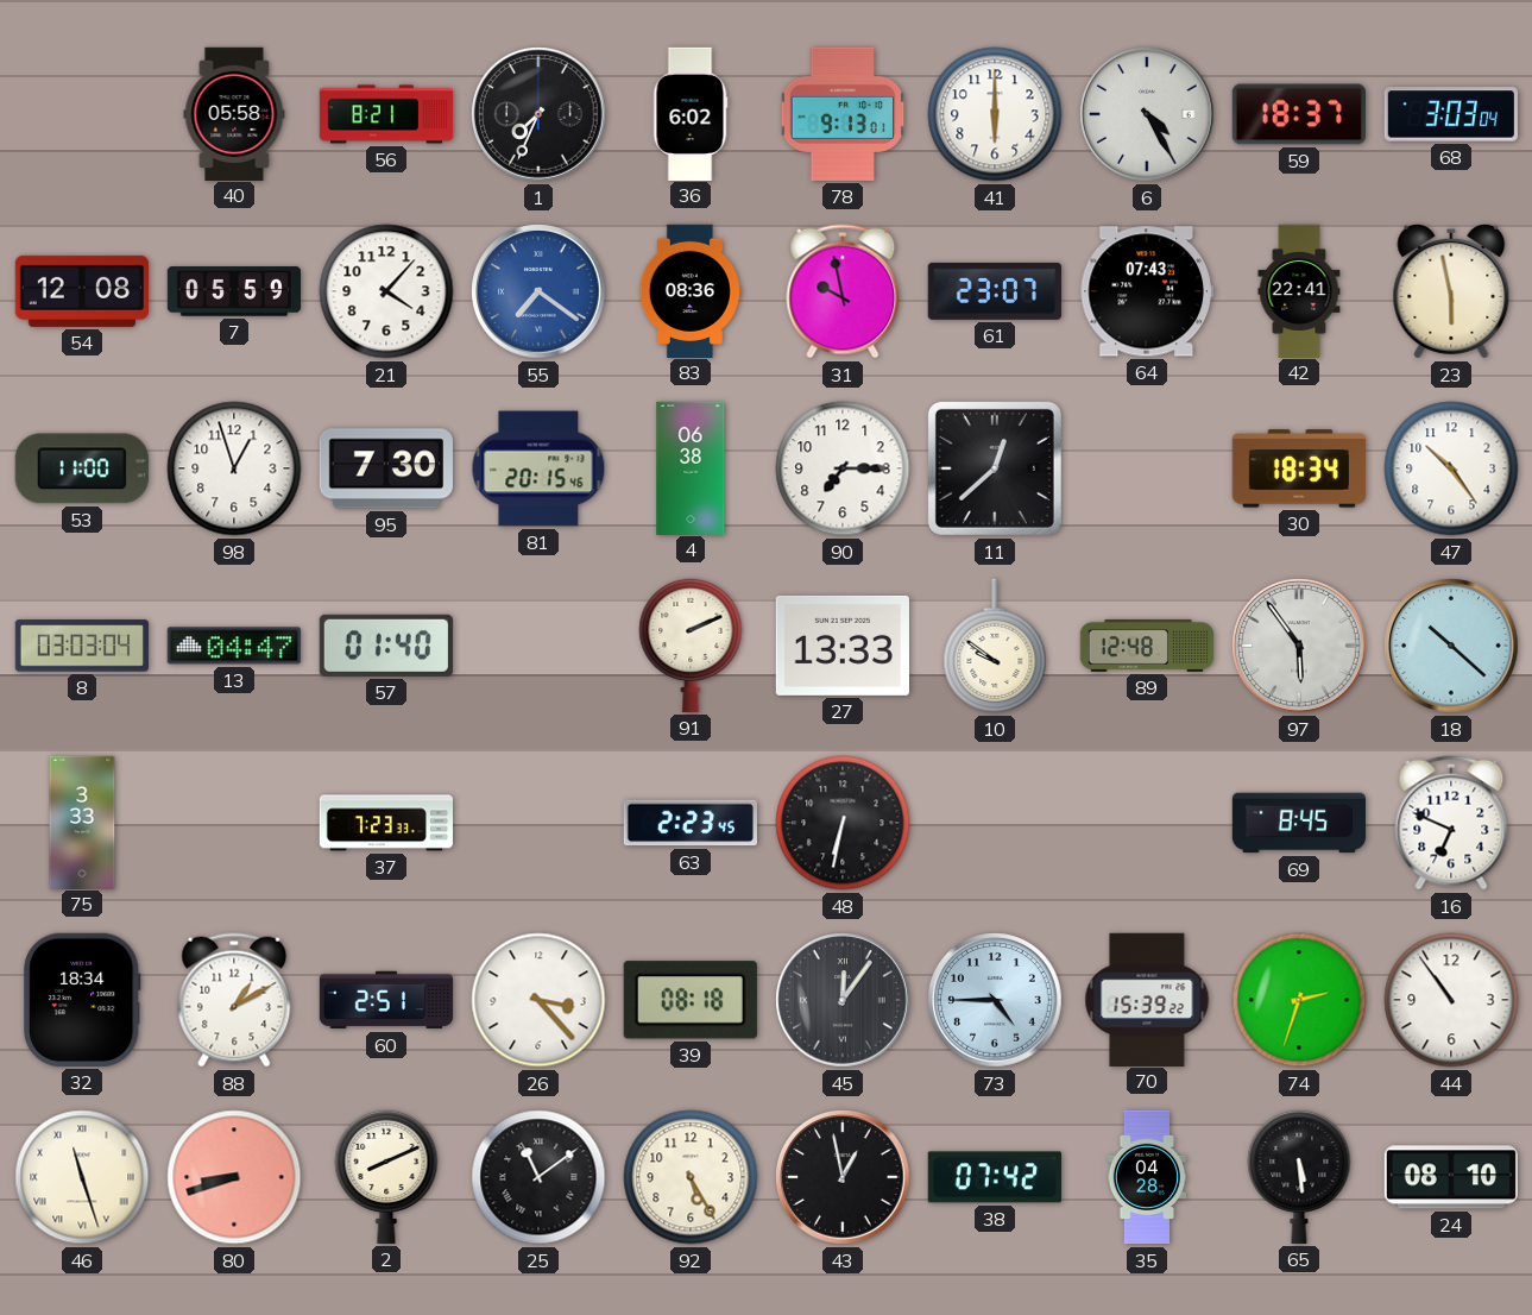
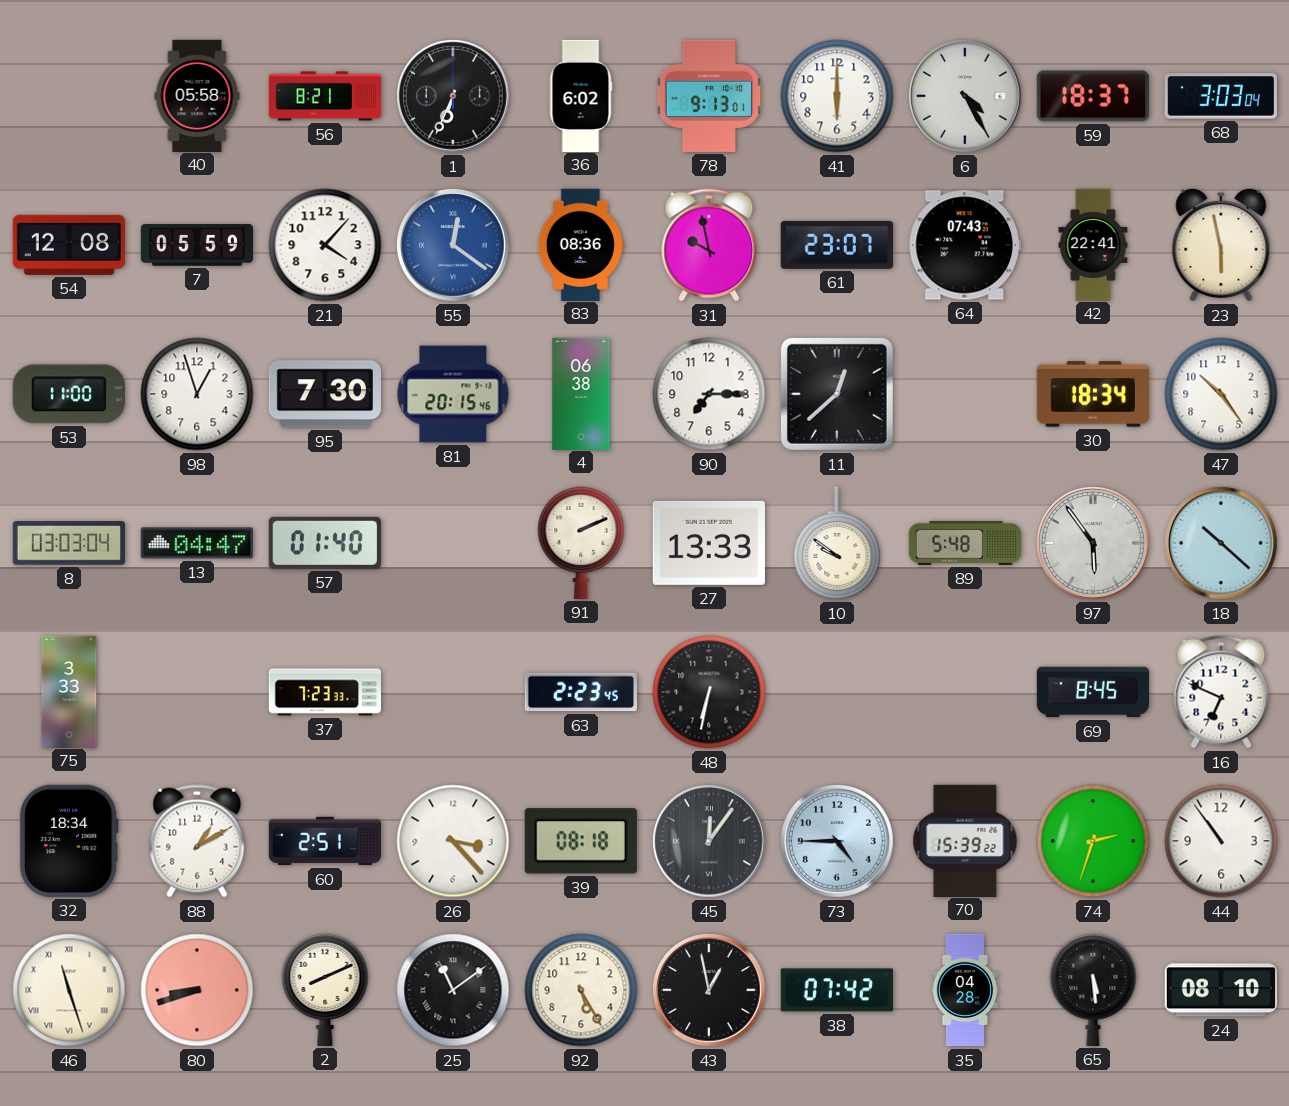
1: 7:34 -> 6:34 (453, 96)
55: 7:21 -> 12:21 (453, 245)
89: 12:48 -> 5:48 (964, 543)
